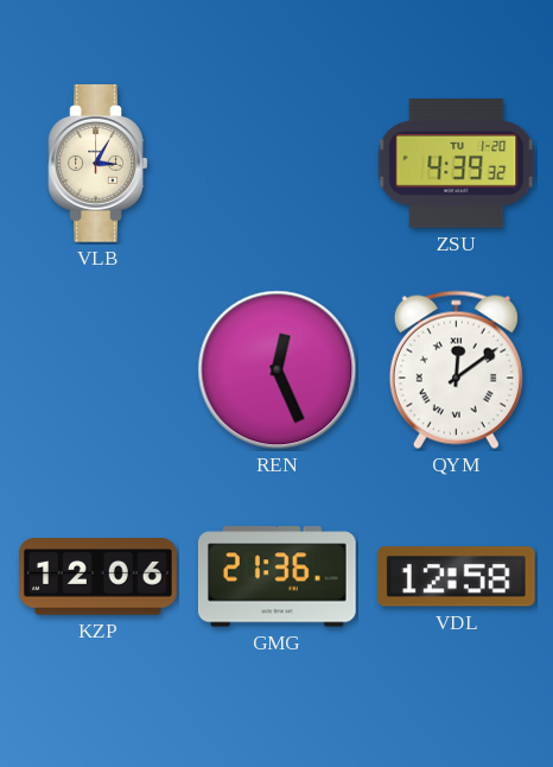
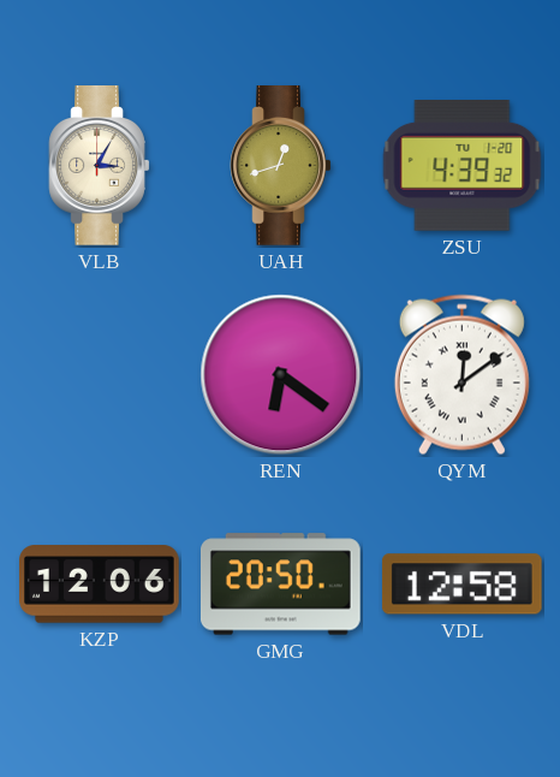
UAH: none -> 12:42 (281, 166)
REN: 12:26 -> 6:21 (281, 375)
GMG: 21:36 -> 20:50 (281, 585)
